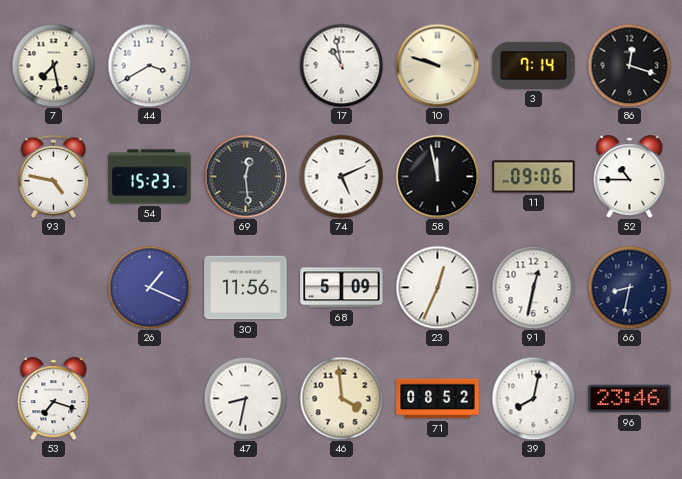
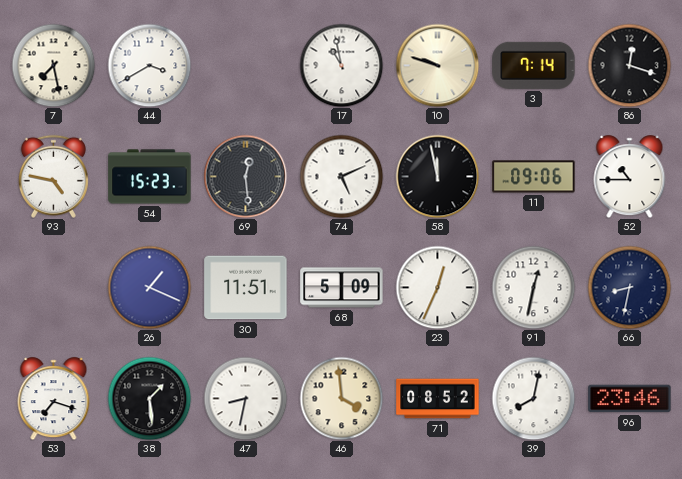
30: 11:56 -> 11:51 (246, 288)
38: none -> 1:29 (149, 398)
